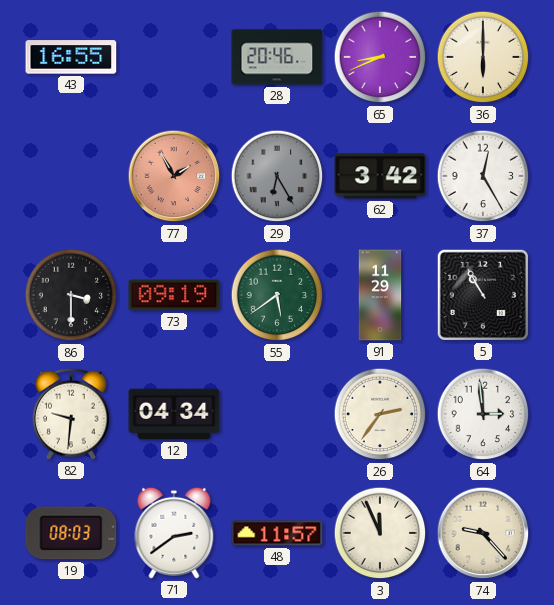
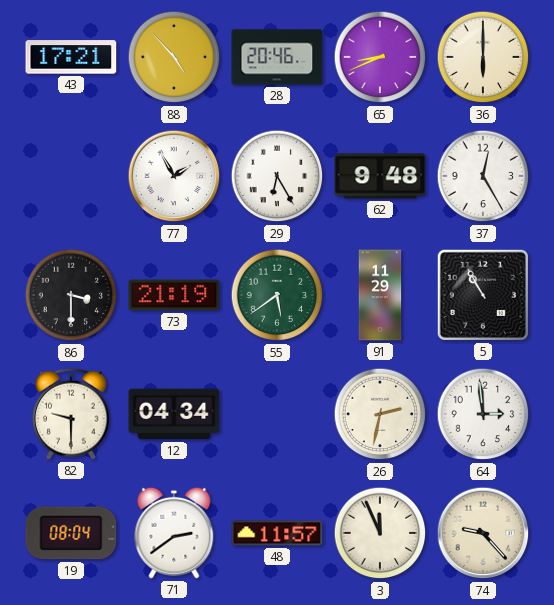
43: 16:55 -> 17:21 (71, 57)
88: none -> 4:53 (174, 57)
77 dial: salmon -> white (174, 176)
29 dial: grey -> white (277, 176)
62: 3:42 -> 9:48 (380, 176)
73: 09:19 -> 21:19 (174, 295)
82: 9:31 -> 9:30 (71, 414)
26: 2:36 -> 2:32 (380, 414)
19: 08:03 -> 08:04 (71, 533)
